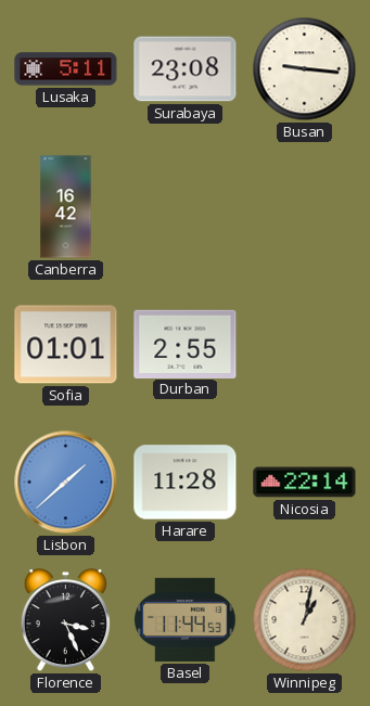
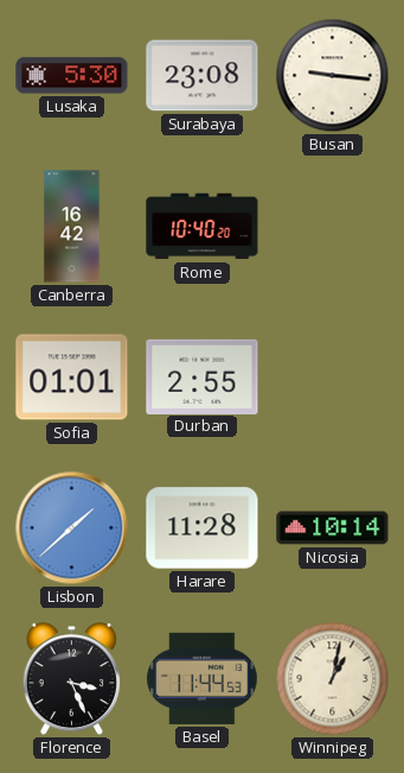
Lusaka: 5:11 -> 5:30 (72, 76)
Rome: none -> 10:40 (203, 227)
Nicosia: 22:14 -> 10:14 (333, 528)
